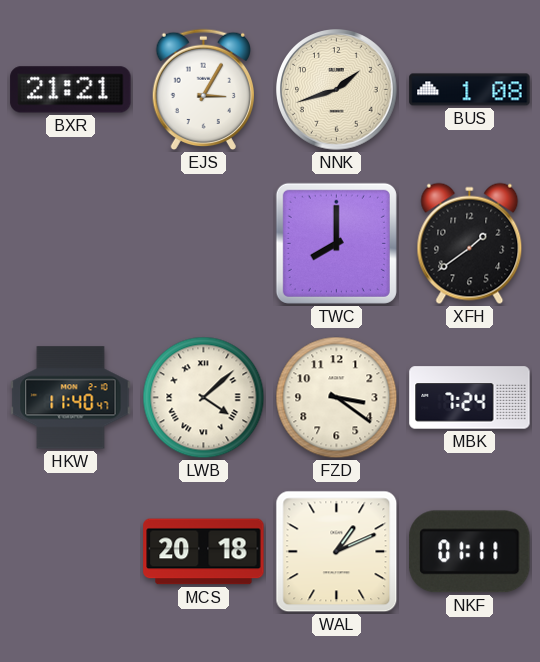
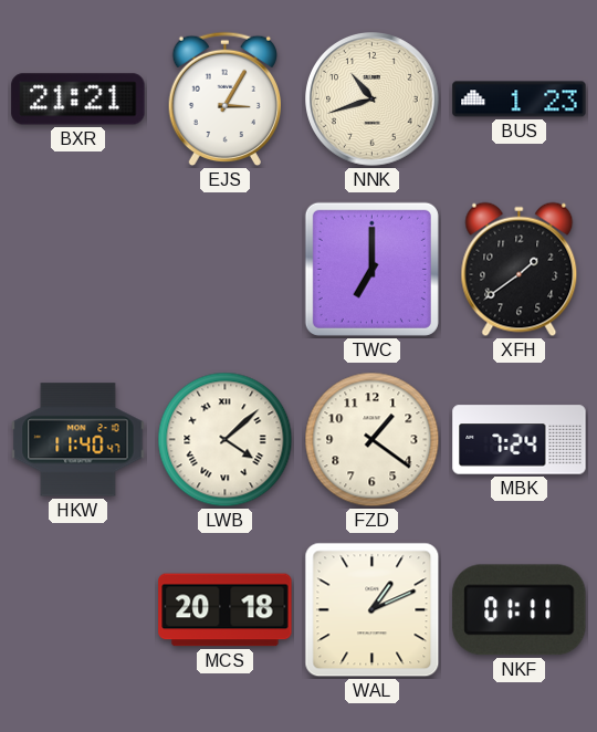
NNK: 1:42 -> 10:42 (373, 100)
BUS: 1:08 -> 1:23 (520, 100)
TWC: 8:00 -> 7:00 (371, 269)
FZD: 3:21 -> 1:21 (373, 440)
